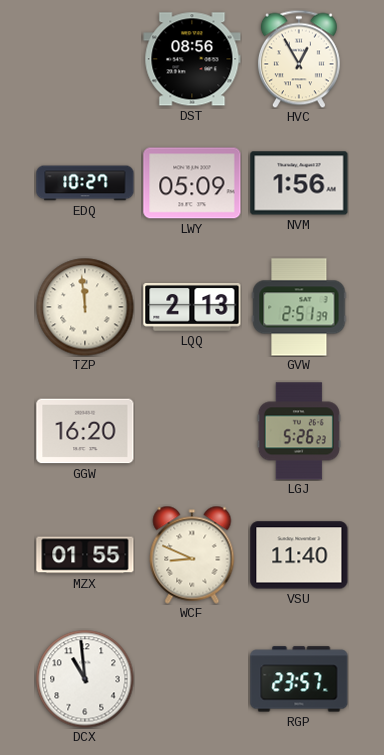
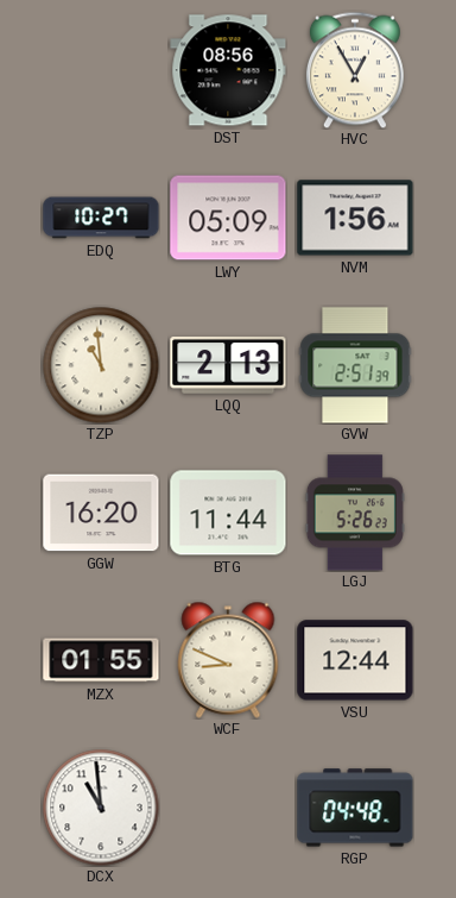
TZP: 11:59 -> 10:59 (101, 365)
BTG: none -> 11:44 (228, 513)
VSU: 11:40 -> 12:44 (355, 660)
RGP: 23:57 -> 04:48 (355, 808)
